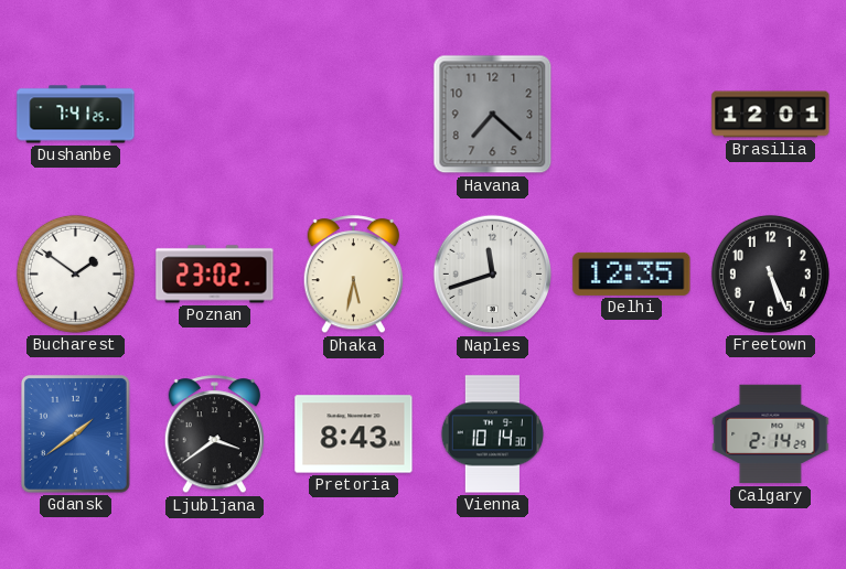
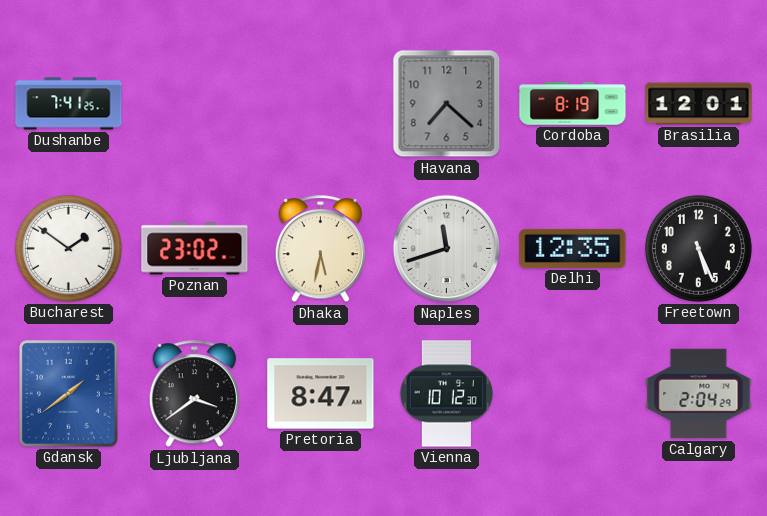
Cordoba: none -> 8:19 (573, 104)
Pretoria: 8:43 -> 8:47 (321, 394)
Vienna: 10:14 -> 10:12 (446, 394)
Calgary: 2:14 -> 2:04 (699, 394)
